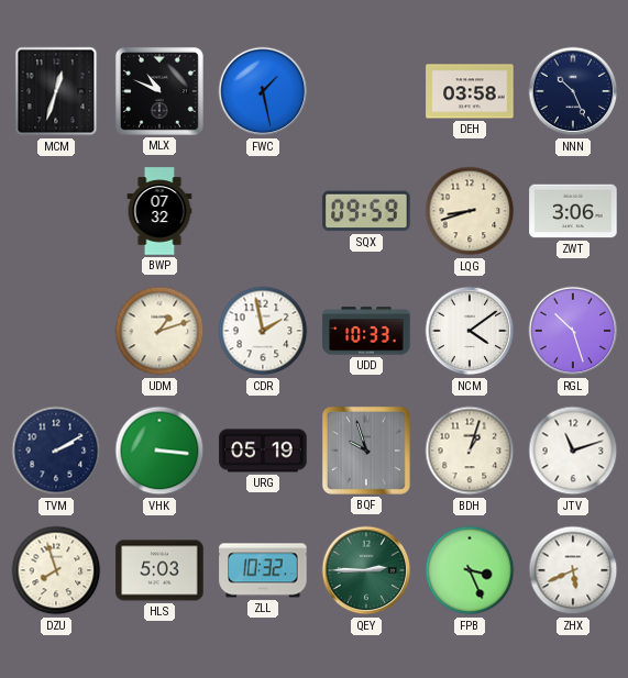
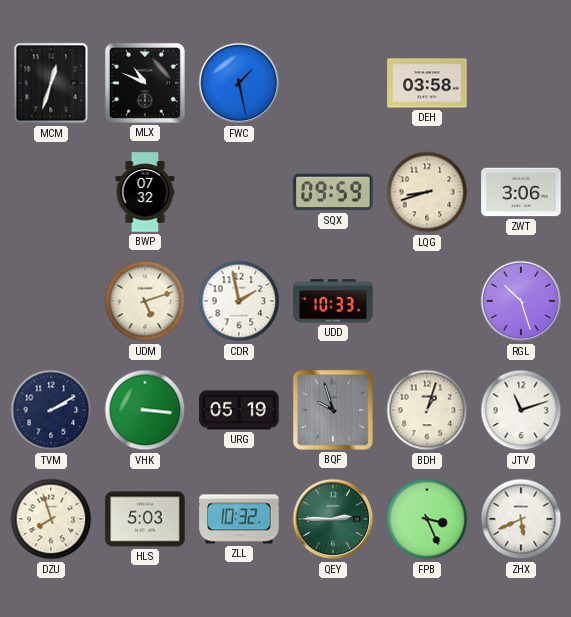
NNN: 10:26 -> none (573, 91)
UDM: 1:12 -> 5:12 (145, 301)
NCM: 4:09 -> none (470, 331)
